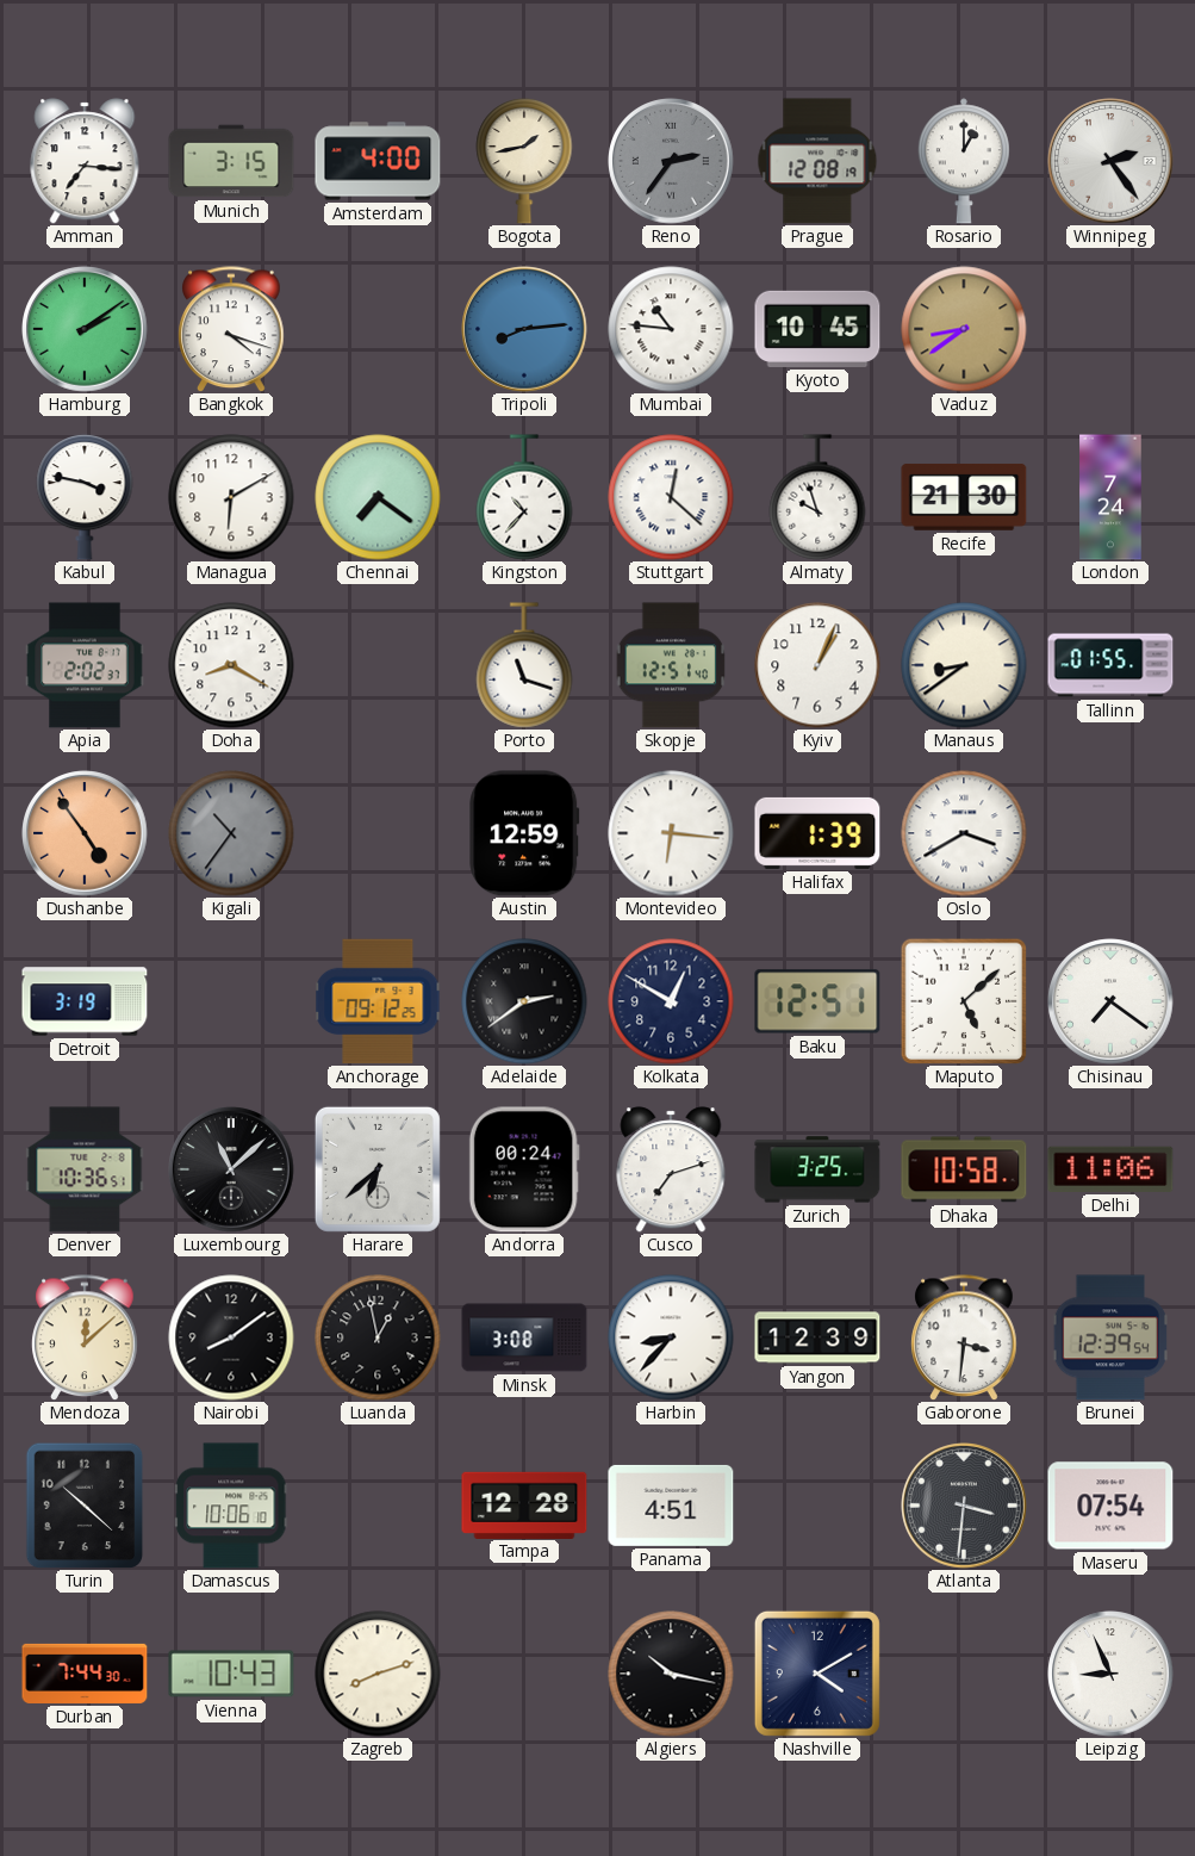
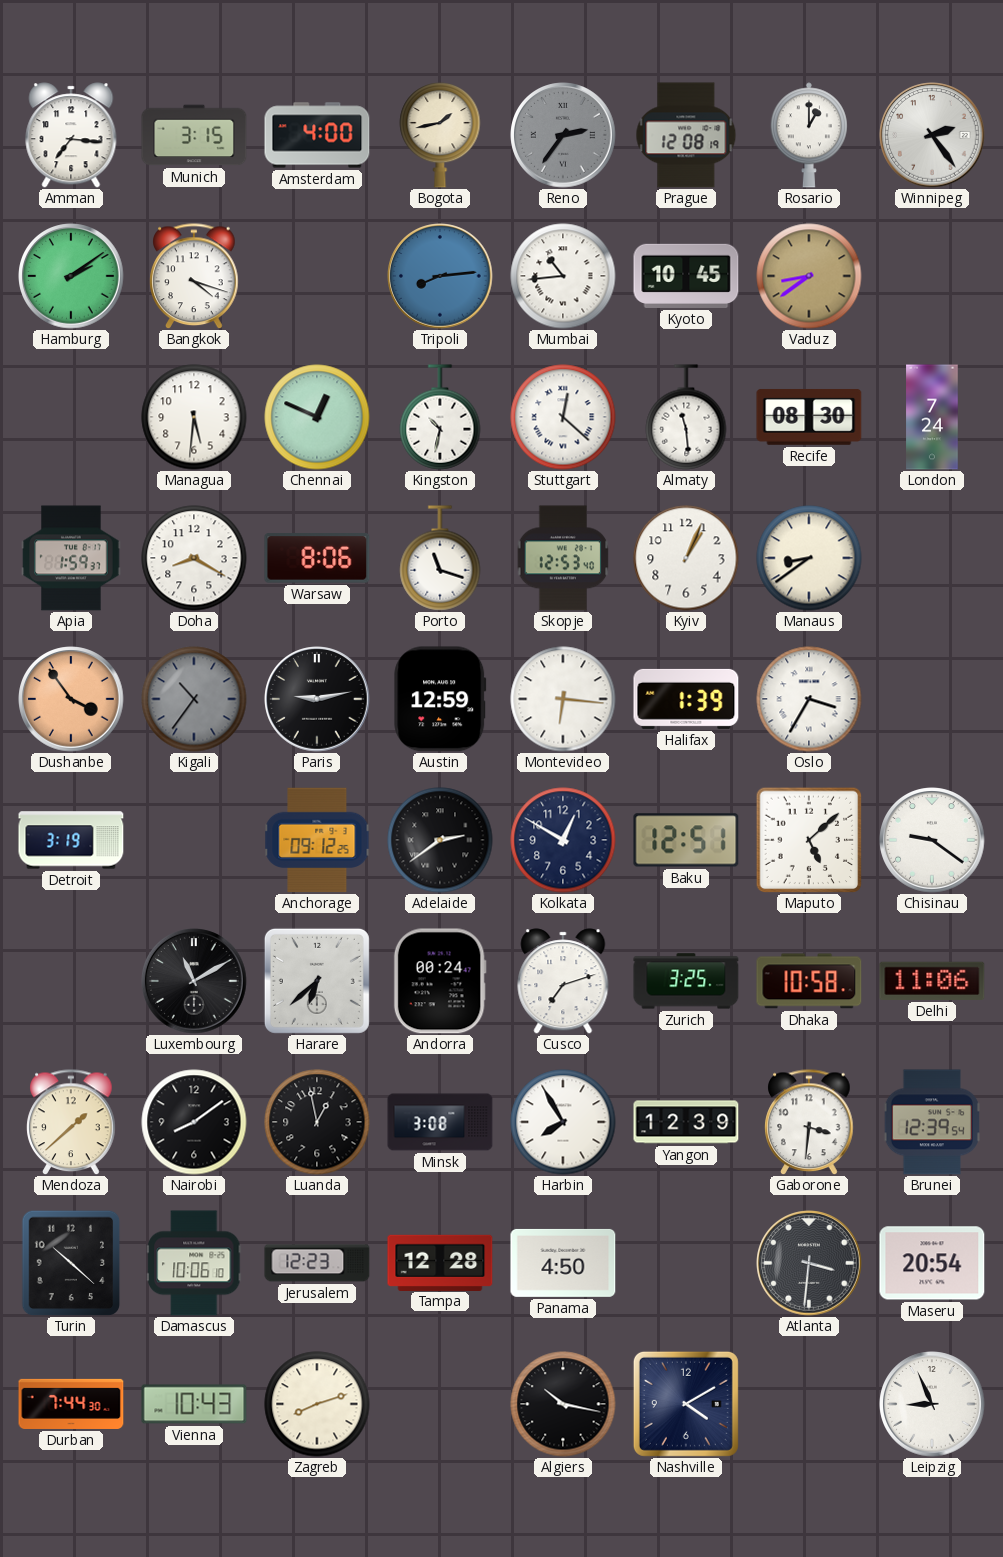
Mumbai: 10:46 -> 10:44 (563, 276)
Kabul: 3:47 -> none (85, 497)
Managua: 6:10 -> 5:31 (194, 417)
Chennai: 7:21 -> 12:49 (317, 417)
Kingston: 10:37 -> 10:32 (440, 417)
Almaty: 9:57 -> 11:29 (686, 417)
Recife: 21:30 -> 08:30 (809, 417)
Apia: 2:02 -> 1:59 (71, 558)
Warsaw: none -> 8:06 (317, 558)
Skopje: 12:51 -> 12:53 (563, 558)
Tallinn: 01:55 -> none (1110, 665)
Dushanbe: 4:54 -> 3:54 (71, 699)
Paris: none -> 9:13 (317, 699)
Oslo: 3:40 -> 3:35 (809, 699)
Chisinau: 7:21 -> 9:21 (932, 840)
Denver: 10:36 -> none (85, 1169)
Luxembourg: 11:08 -> 11:10 (194, 981)
Mendoza: 12:08 -> 1:38 (71, 1122)
Harbin: 8:37 -> 7:55 (563, 1122)
Jerusalem: none -> 12:23 (317, 1263)
Panama: 4:51 -> 4:50 (563, 1263)
Maseru: 07:54 -> 20:54 (932, 1263)
